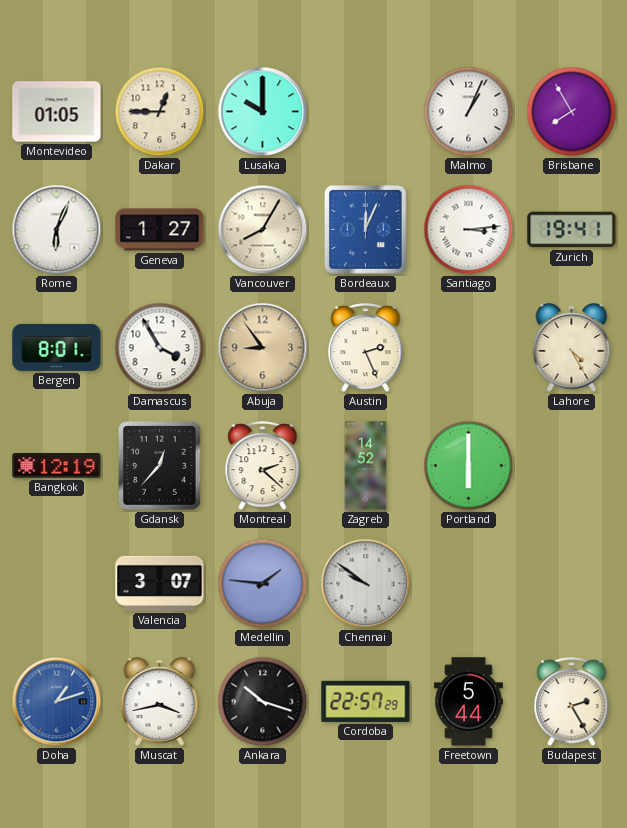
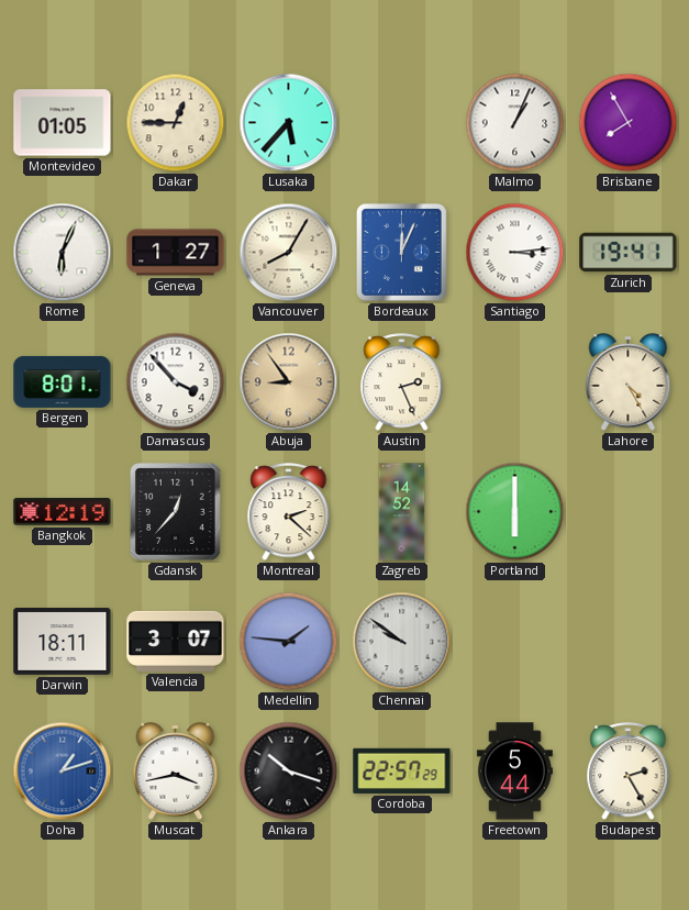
Lusaka: 10:00 -> 5:37 (289, 123)
Damascus: 3:55 -> 3:53 (176, 382)
Darwin: none -> 18:11 (63, 641)
